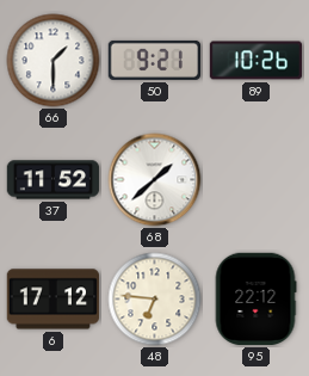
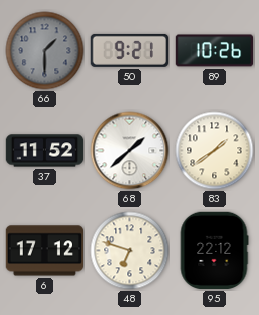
66 dial: white -> grey (45, 51)
83: none -> 1:39 (215, 151)
48: 6:46 -> 6:48 (130, 251)
